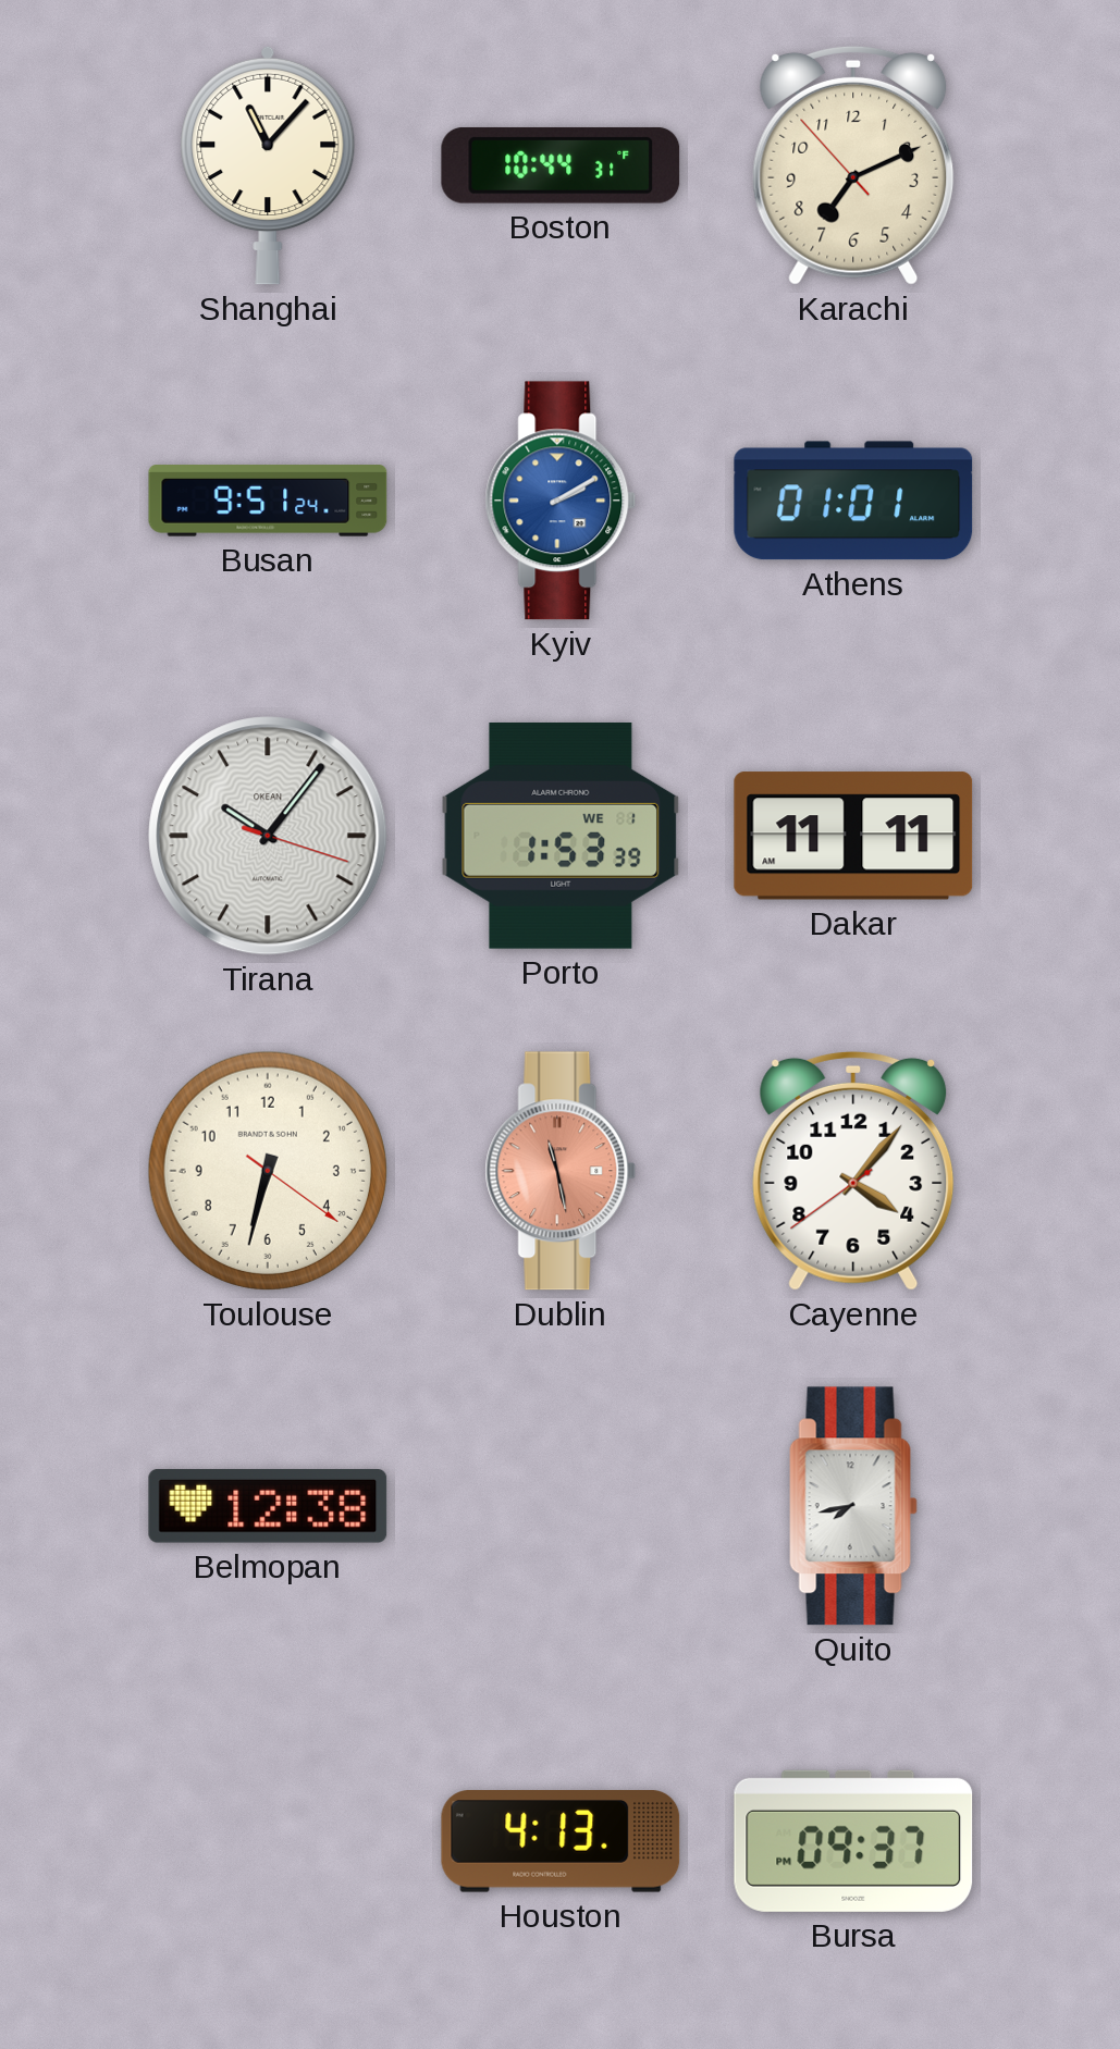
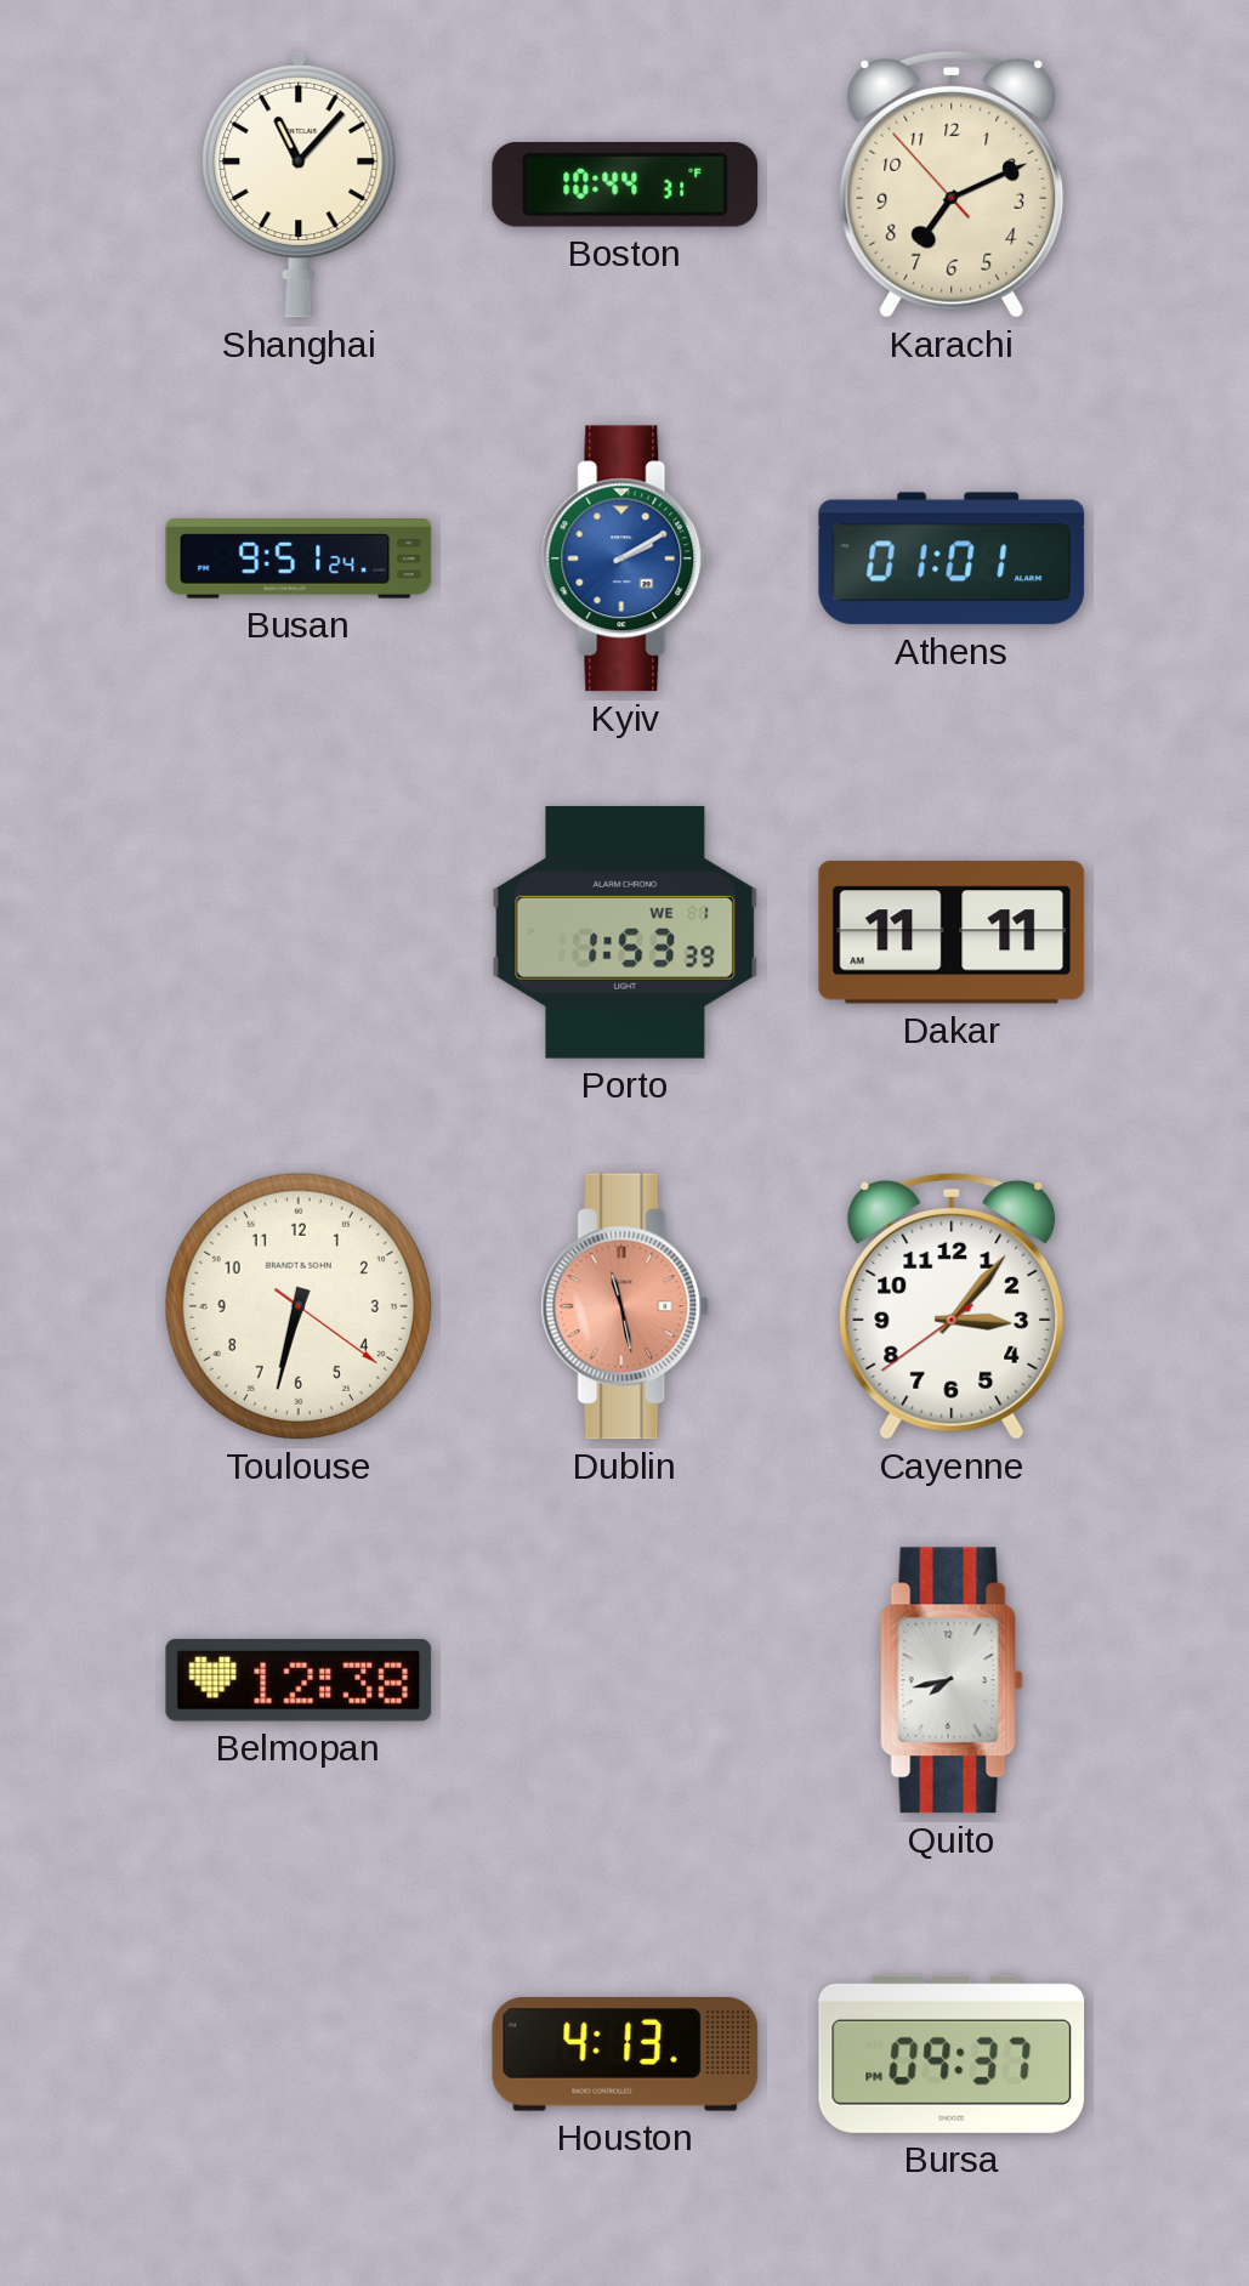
Tirana: 10:06 -> none (268, 836)
Cayenne: 4:06 -> 3:06 (952, 1306)
